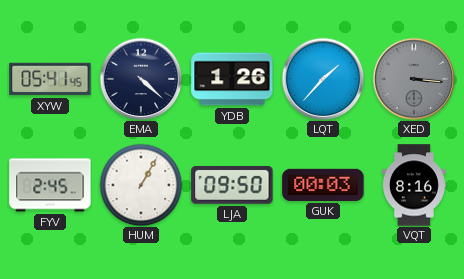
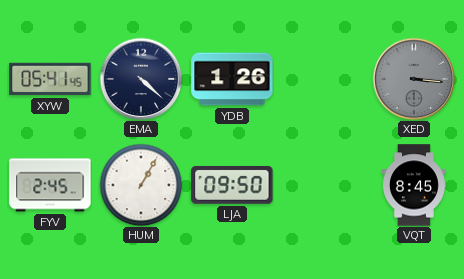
LQT: 1:37 -> none (323, 79)
GUK: 00:03 -> none (323, 185)
VQT: 8:16 -> 8:45 (414, 185)
